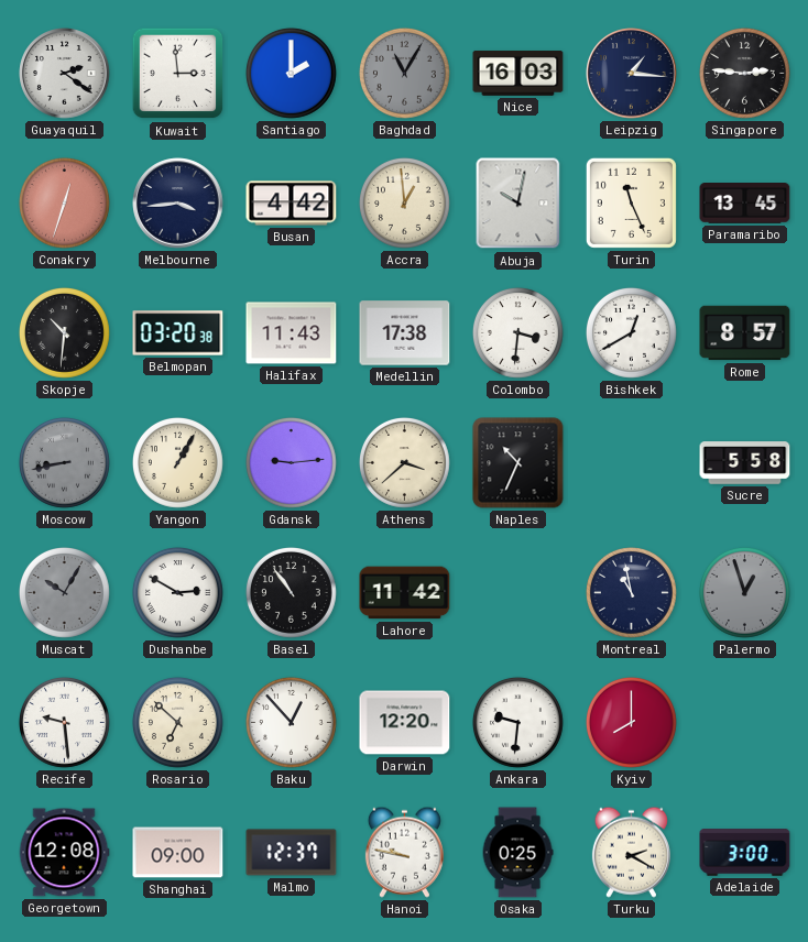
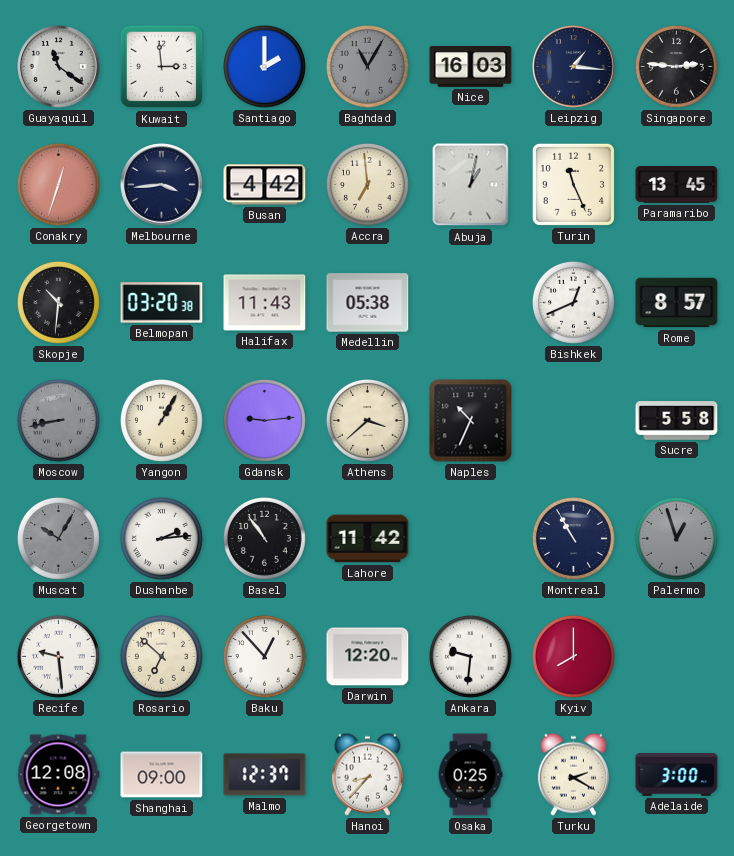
Guayaquil: 2:21 -> 11:21 (59, 67)
Accra: 12:59 -> 6:59 (367, 184)
Abuja: 10:02 -> 1:02 (471, 185)
Medellin: 17:38 -> 05:38 (368, 303)
Colombo: 3:31 -> none (517, 332)
Bishkek: 12:40 -> 12:41 (573, 302)
Dushanbe: 2:50 -> 2:14 (161, 538)
Montreal: 10:58 -> 10:55 (573, 538)
Hanoi: 9:47 -> 8:37 (367, 774)
